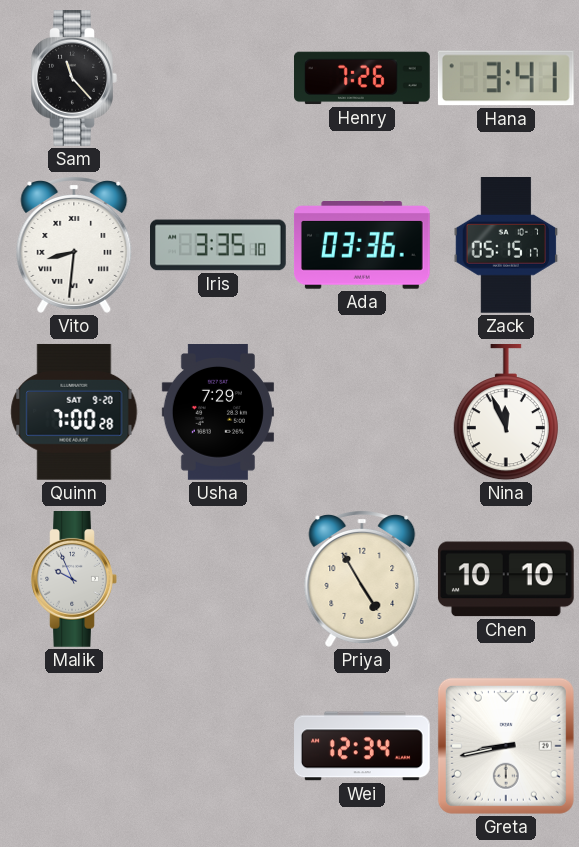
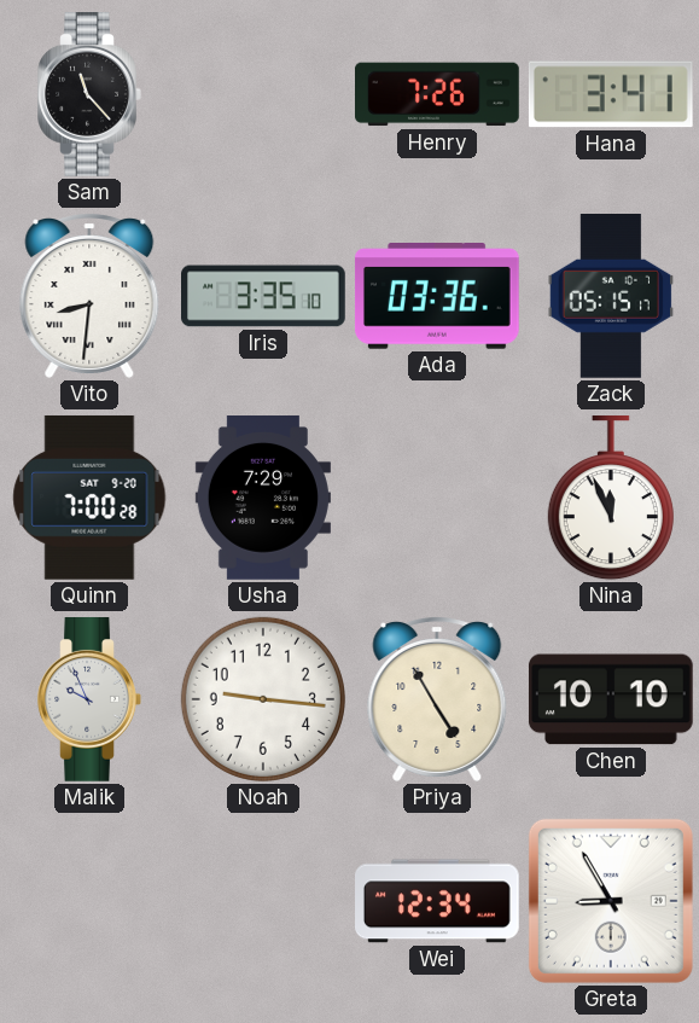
Noah: none -> 9:16 (263, 699)
Greta: 8:43 -> 8:55 (611, 901)
